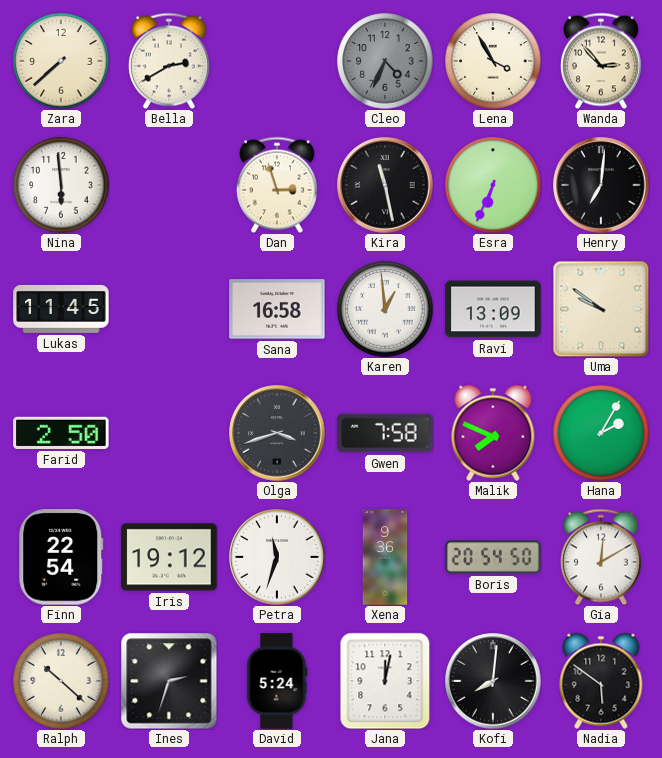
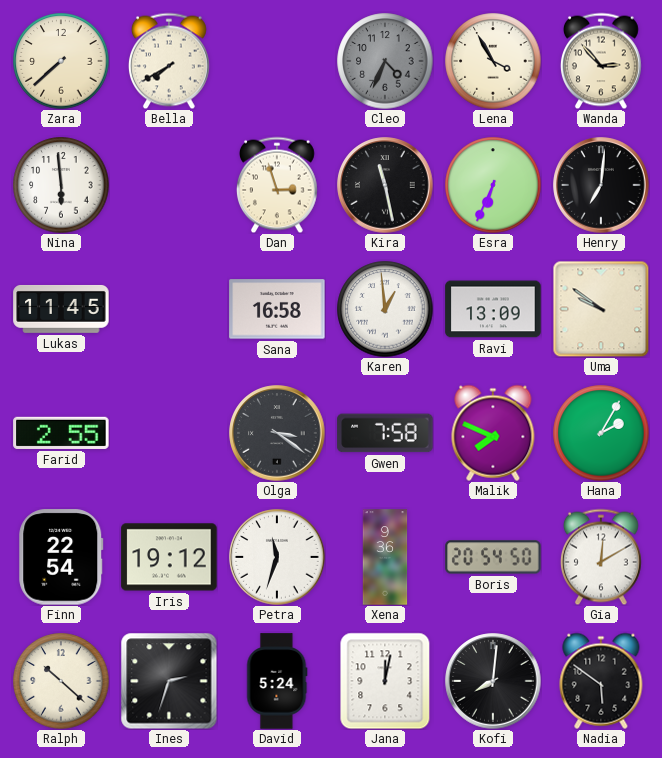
Bella: 2:40 -> 7:40 (169, 61)
Farid: 2:50 -> 2:55 (61, 433)
Olga: 3:42 -> 3:21 (277, 433)
